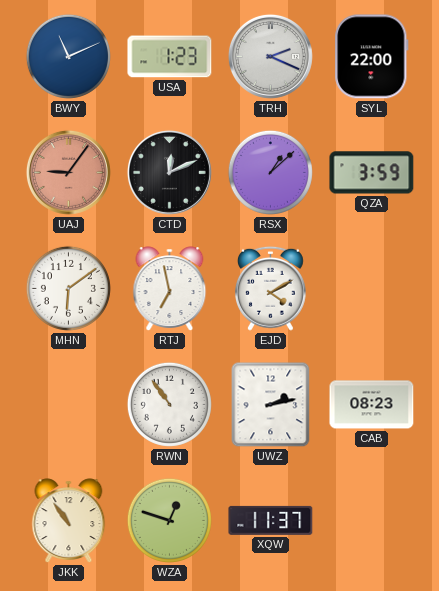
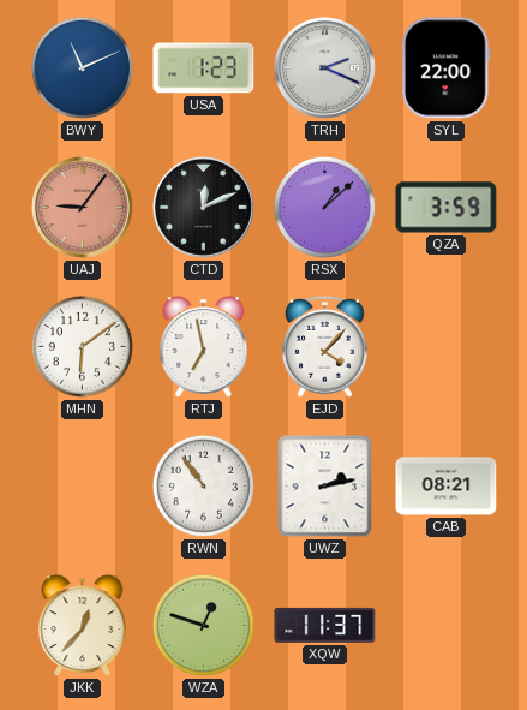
EJD: 4:10 -> 4:07 (324, 346)
CAB: 08:23 -> 08:21 (447, 487)
JKK: 10:54 -> 12:37 (83, 626)
